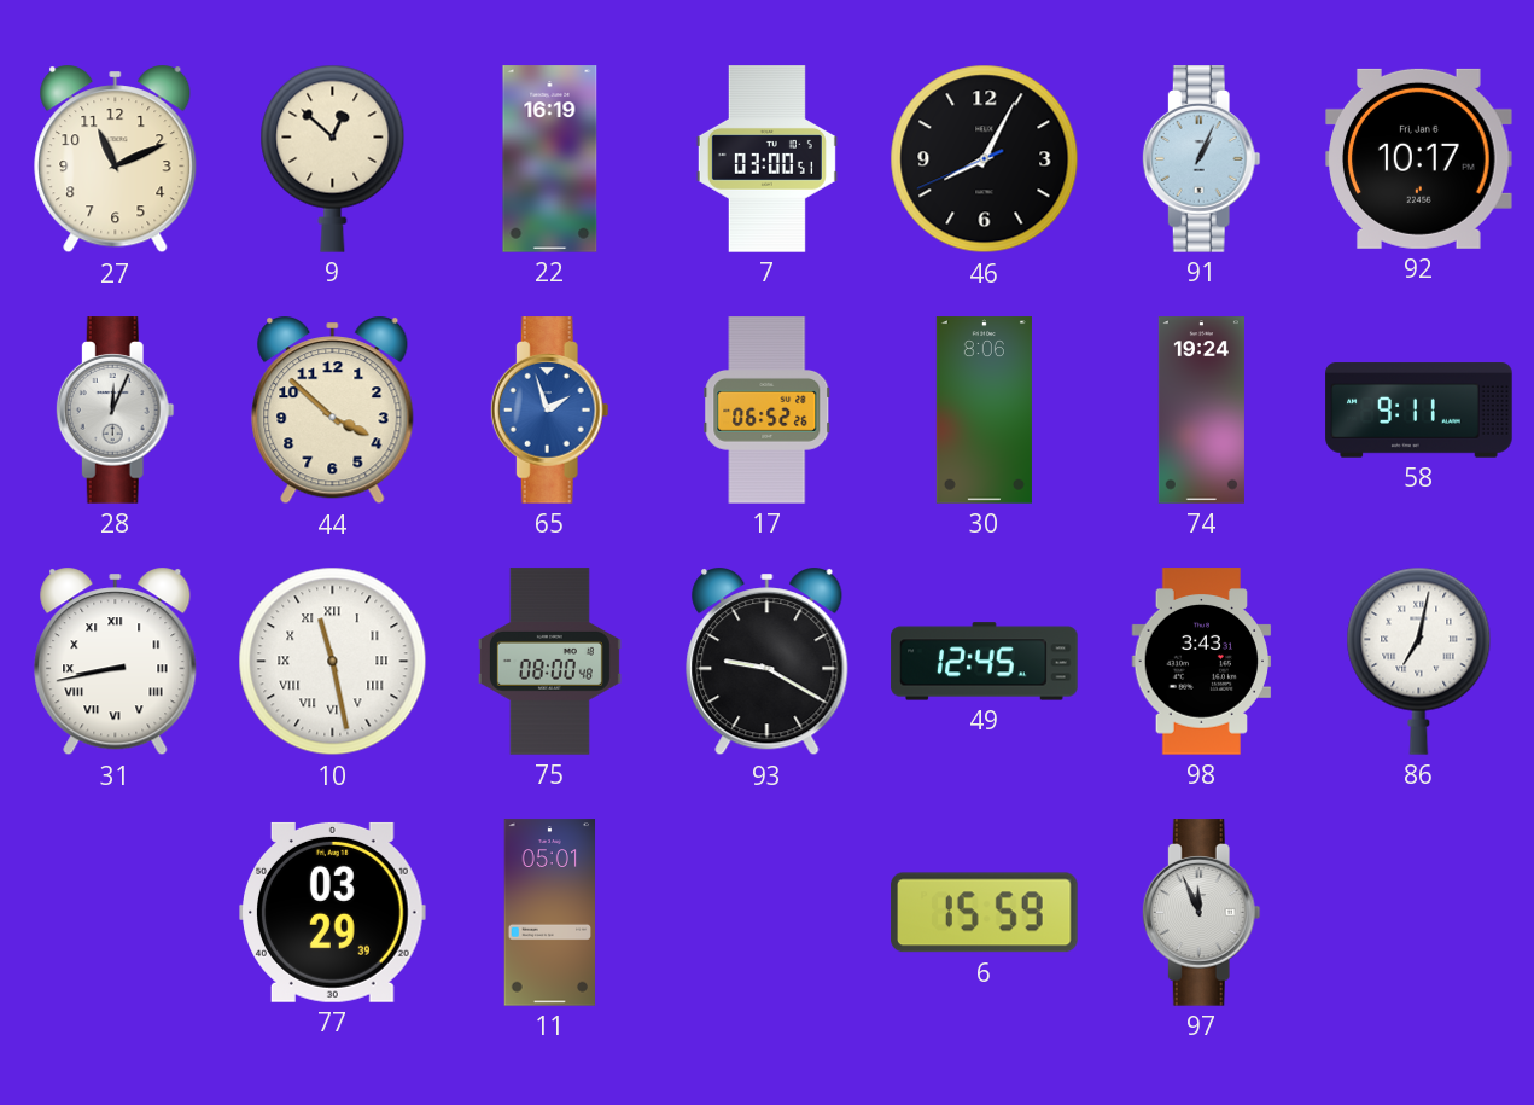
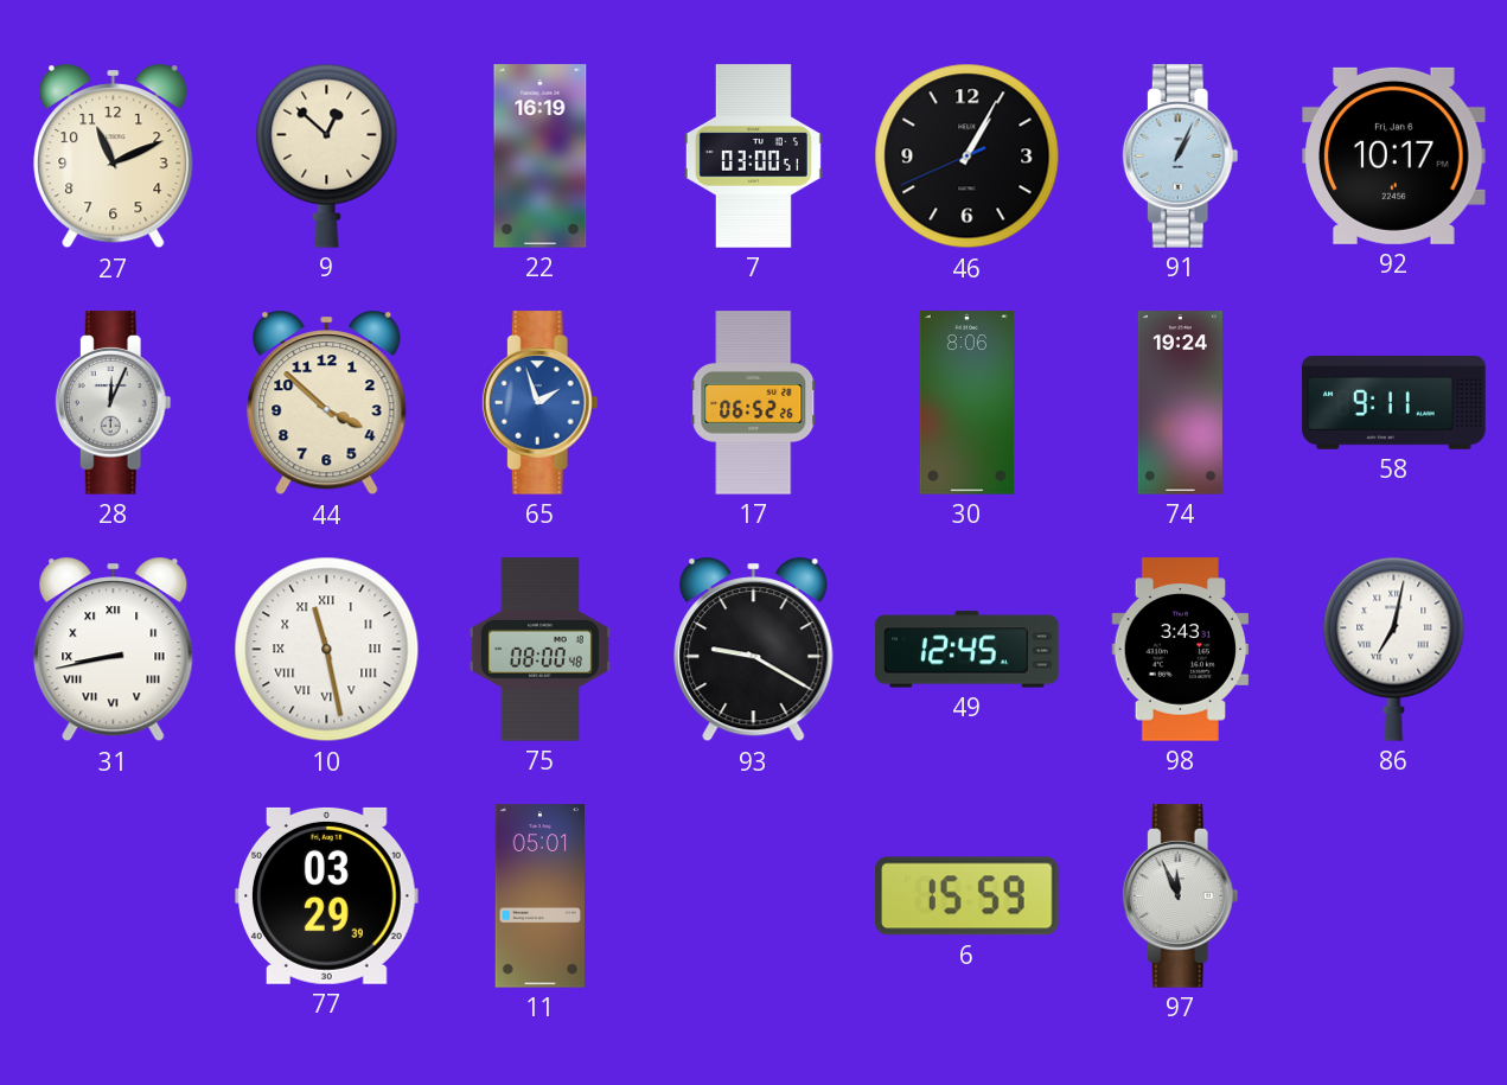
46: 8:04 -> 1:04 (968, 157)
